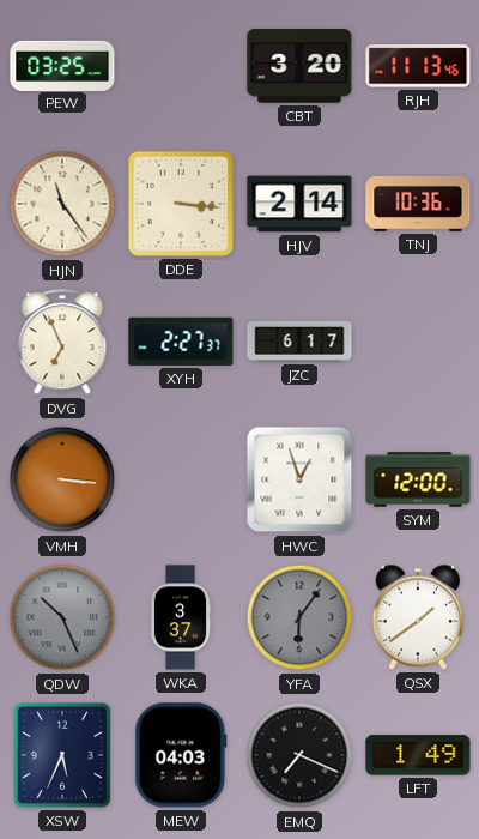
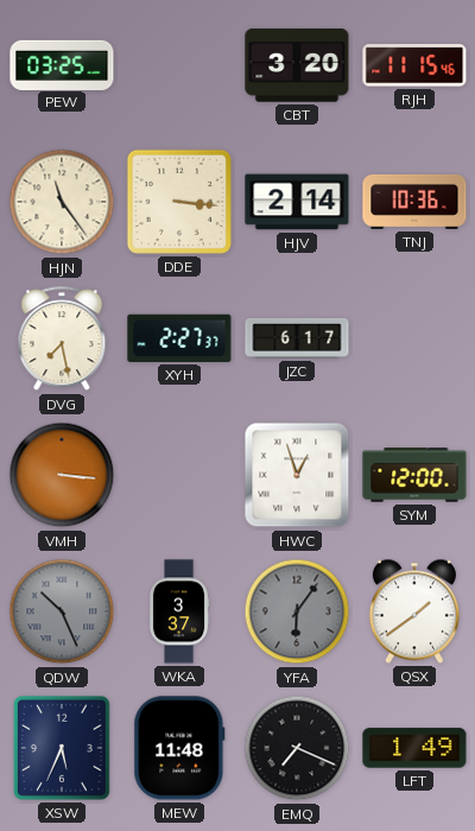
RJH: 11:13 -> 11:15 (414, 65)
DVG: 6:56 -> 7:28 (62, 340)
MEW: 04:03 -> 11:48 (179, 748)
